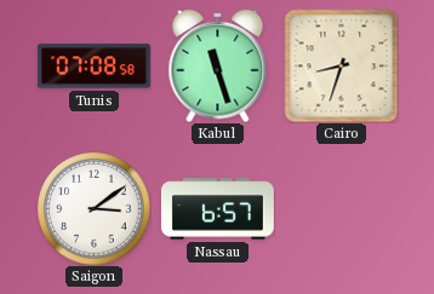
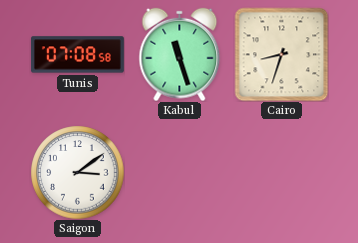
Nassau: 6:57 -> none (217, 209)
